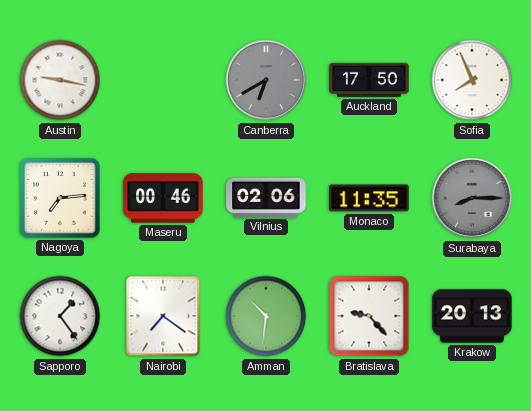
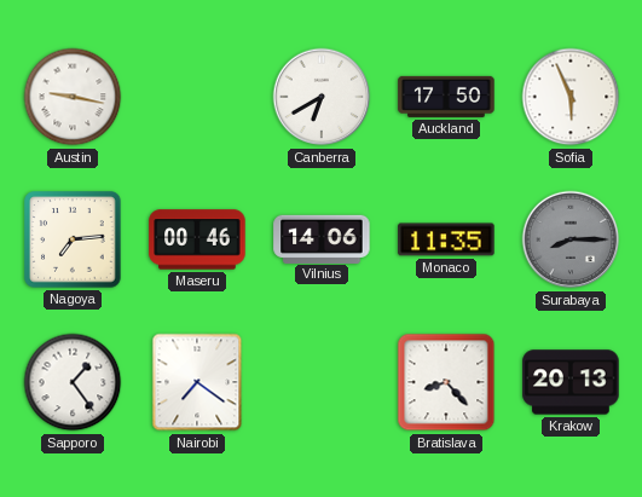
Canberra dial: grey -> white (322, 97)
Sofia: 7:56 -> 5:56 (571, 97)
Vilnius: 02:06 -> 14:06 (322, 238)
Amman: 10:31 -> none (266, 316)
Bratislava: 9:23 -> 8:23 (446, 382)
